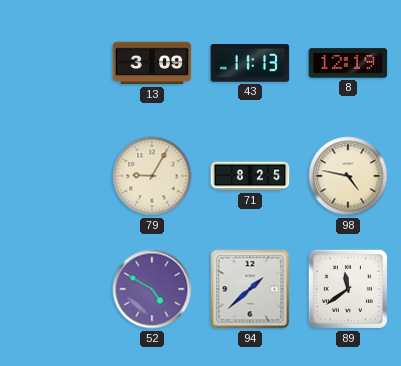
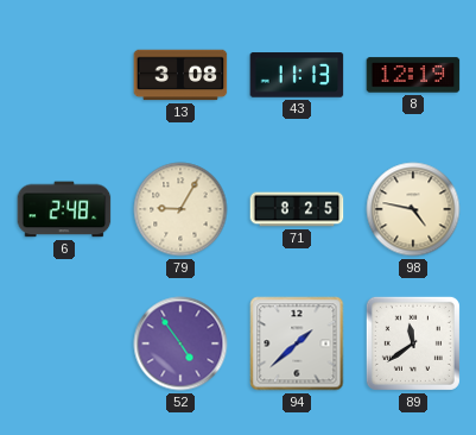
13: 3:09 -> 3:08 (180, 75)
6: none -> 2:48 (64, 209)
52: 4:50 -> 4:54 (180, 343)
